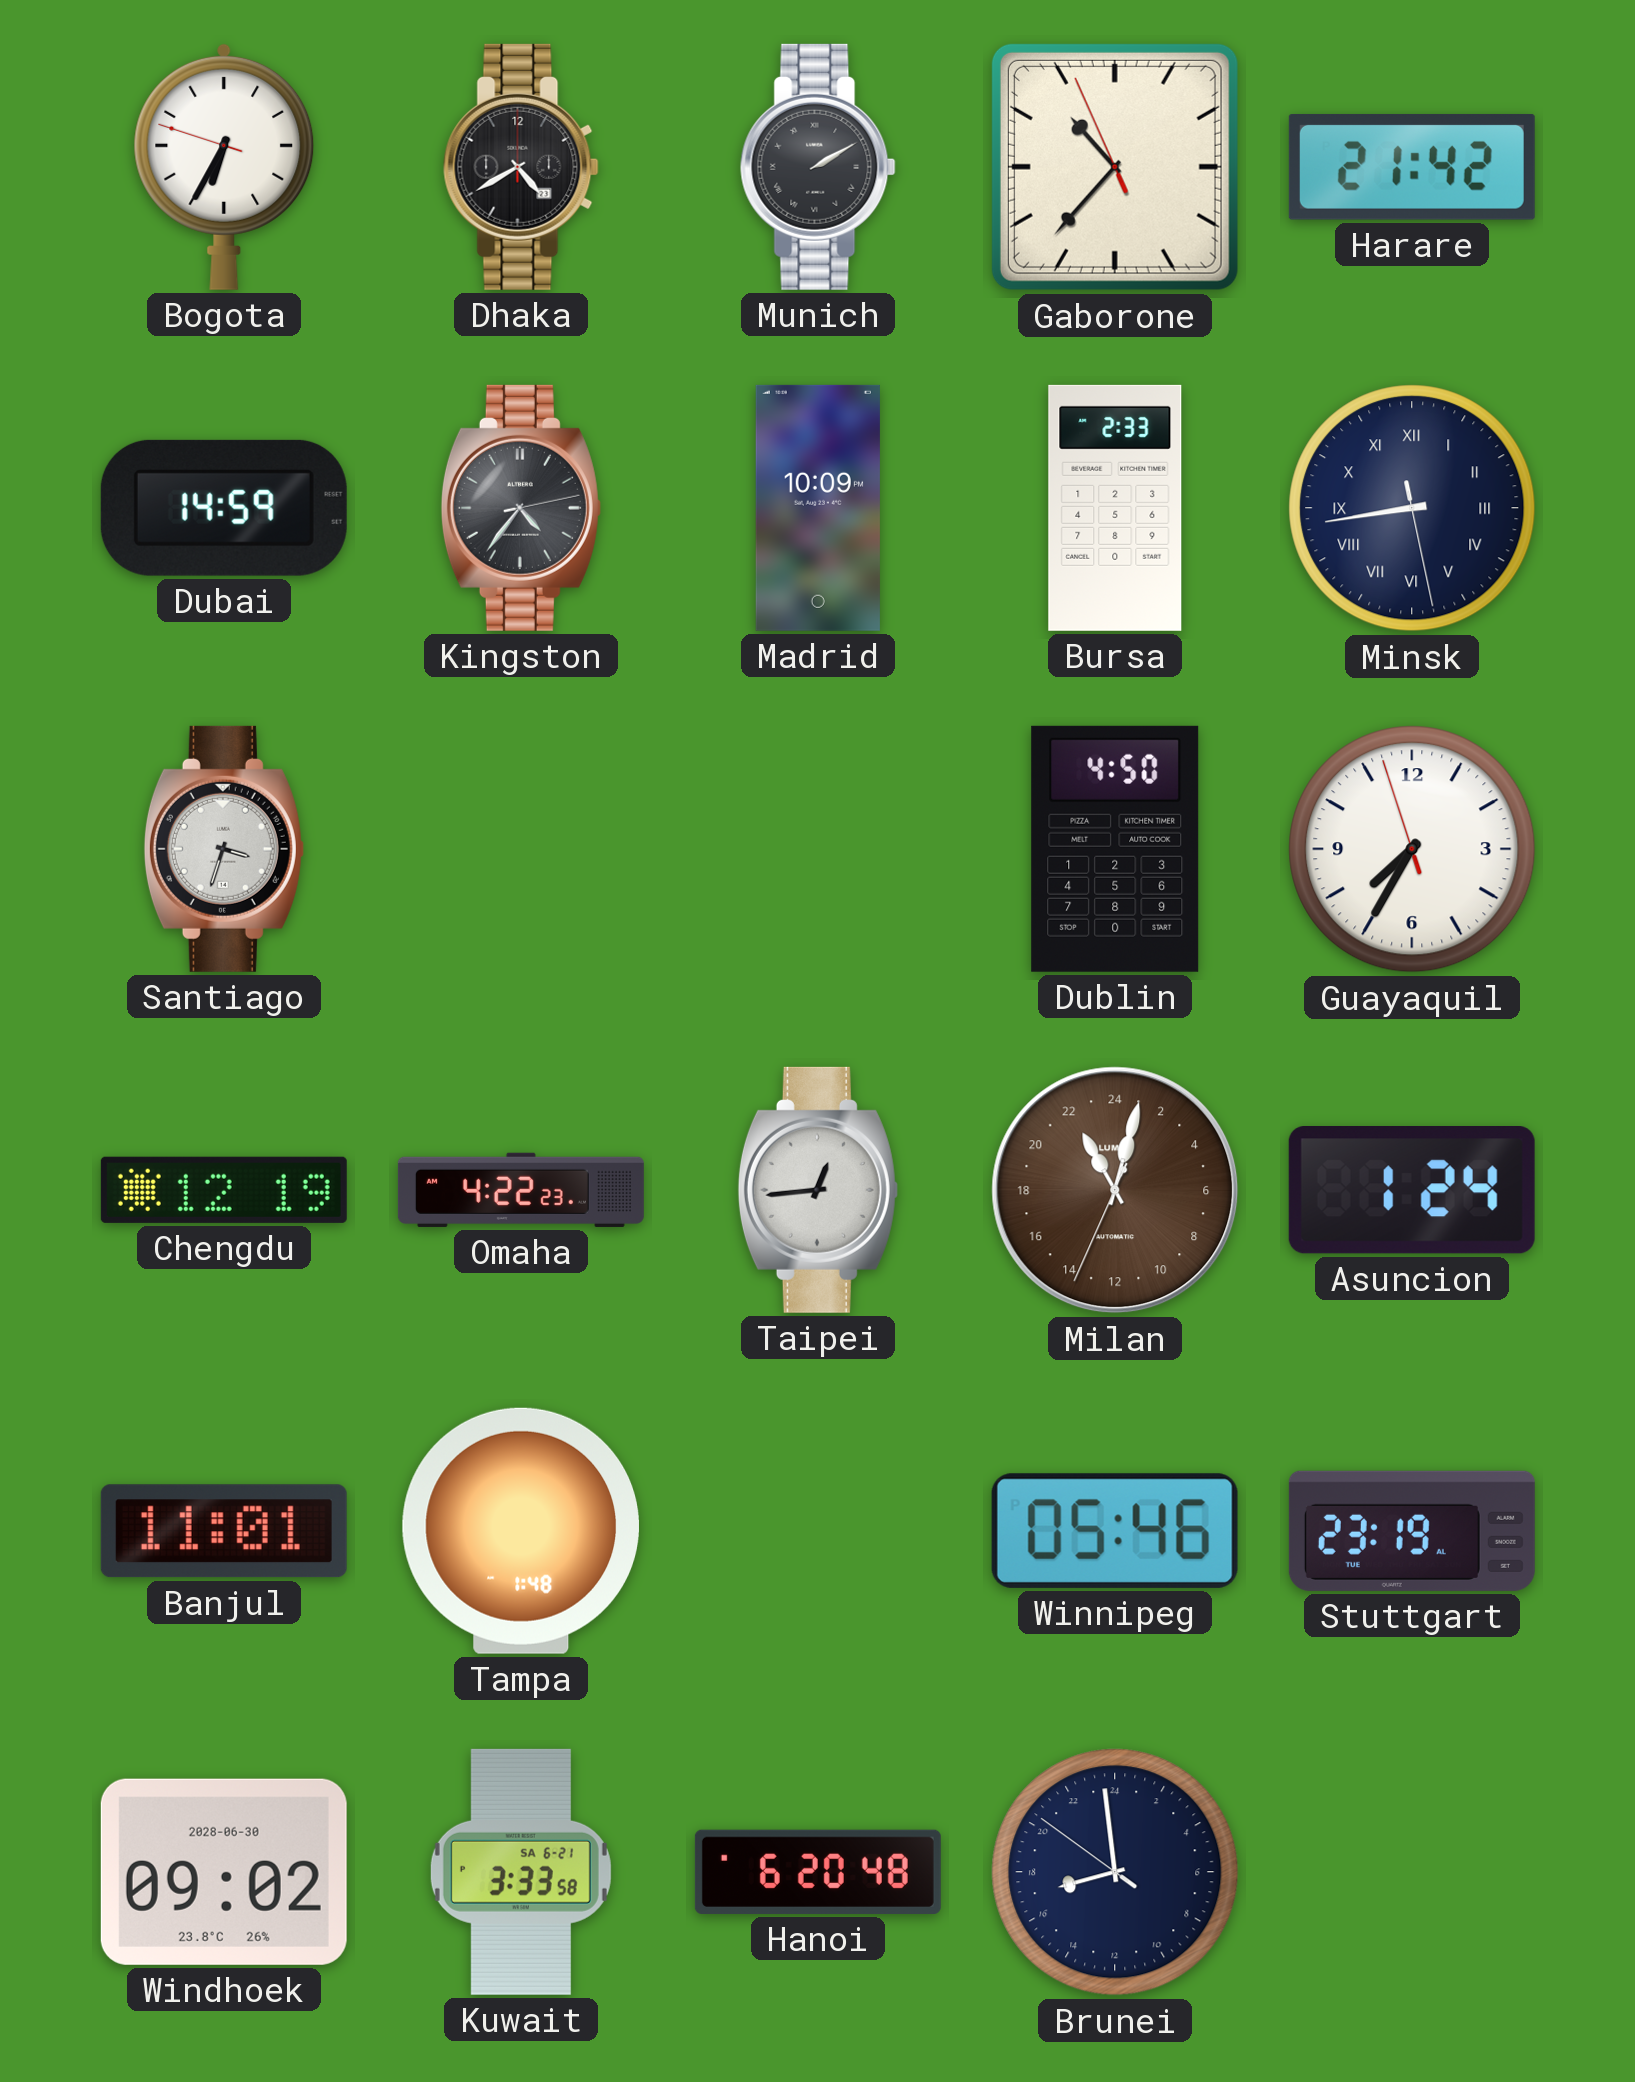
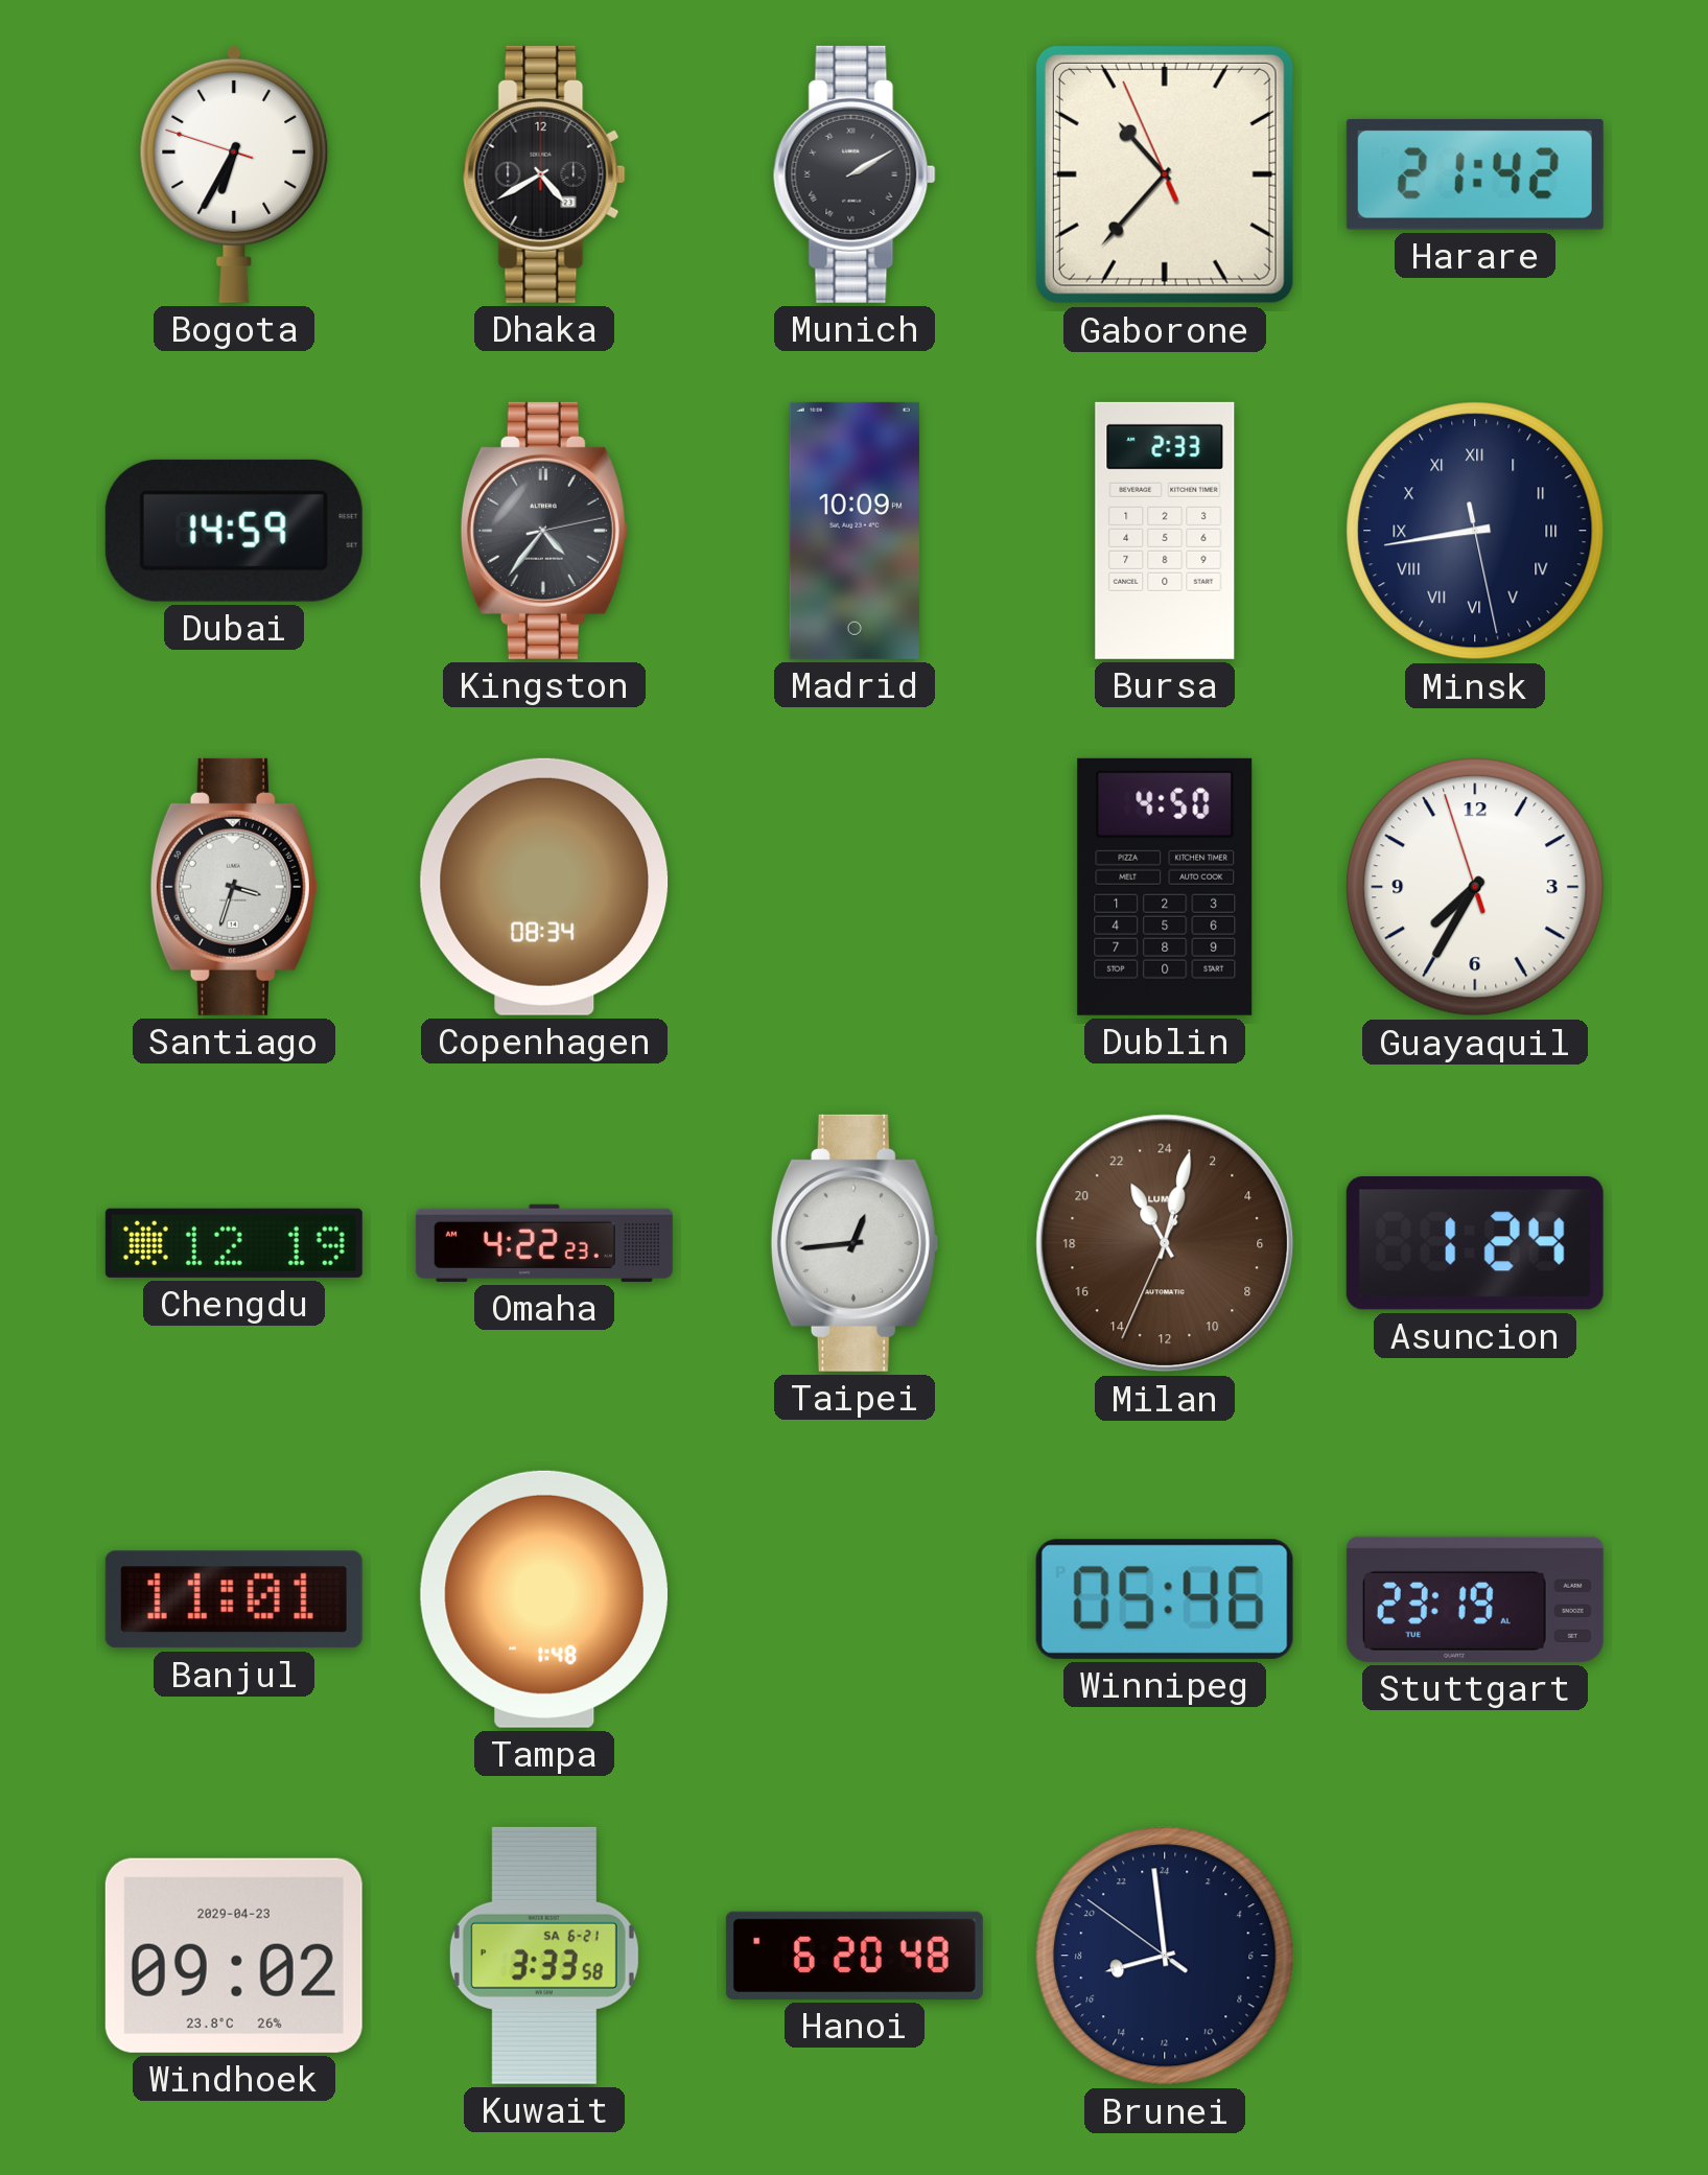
Copenhagen: none -> 08:34 (544, 887)
Windhoek date: 2028-06-30 -> 2029-04-23 (234, 1956)
